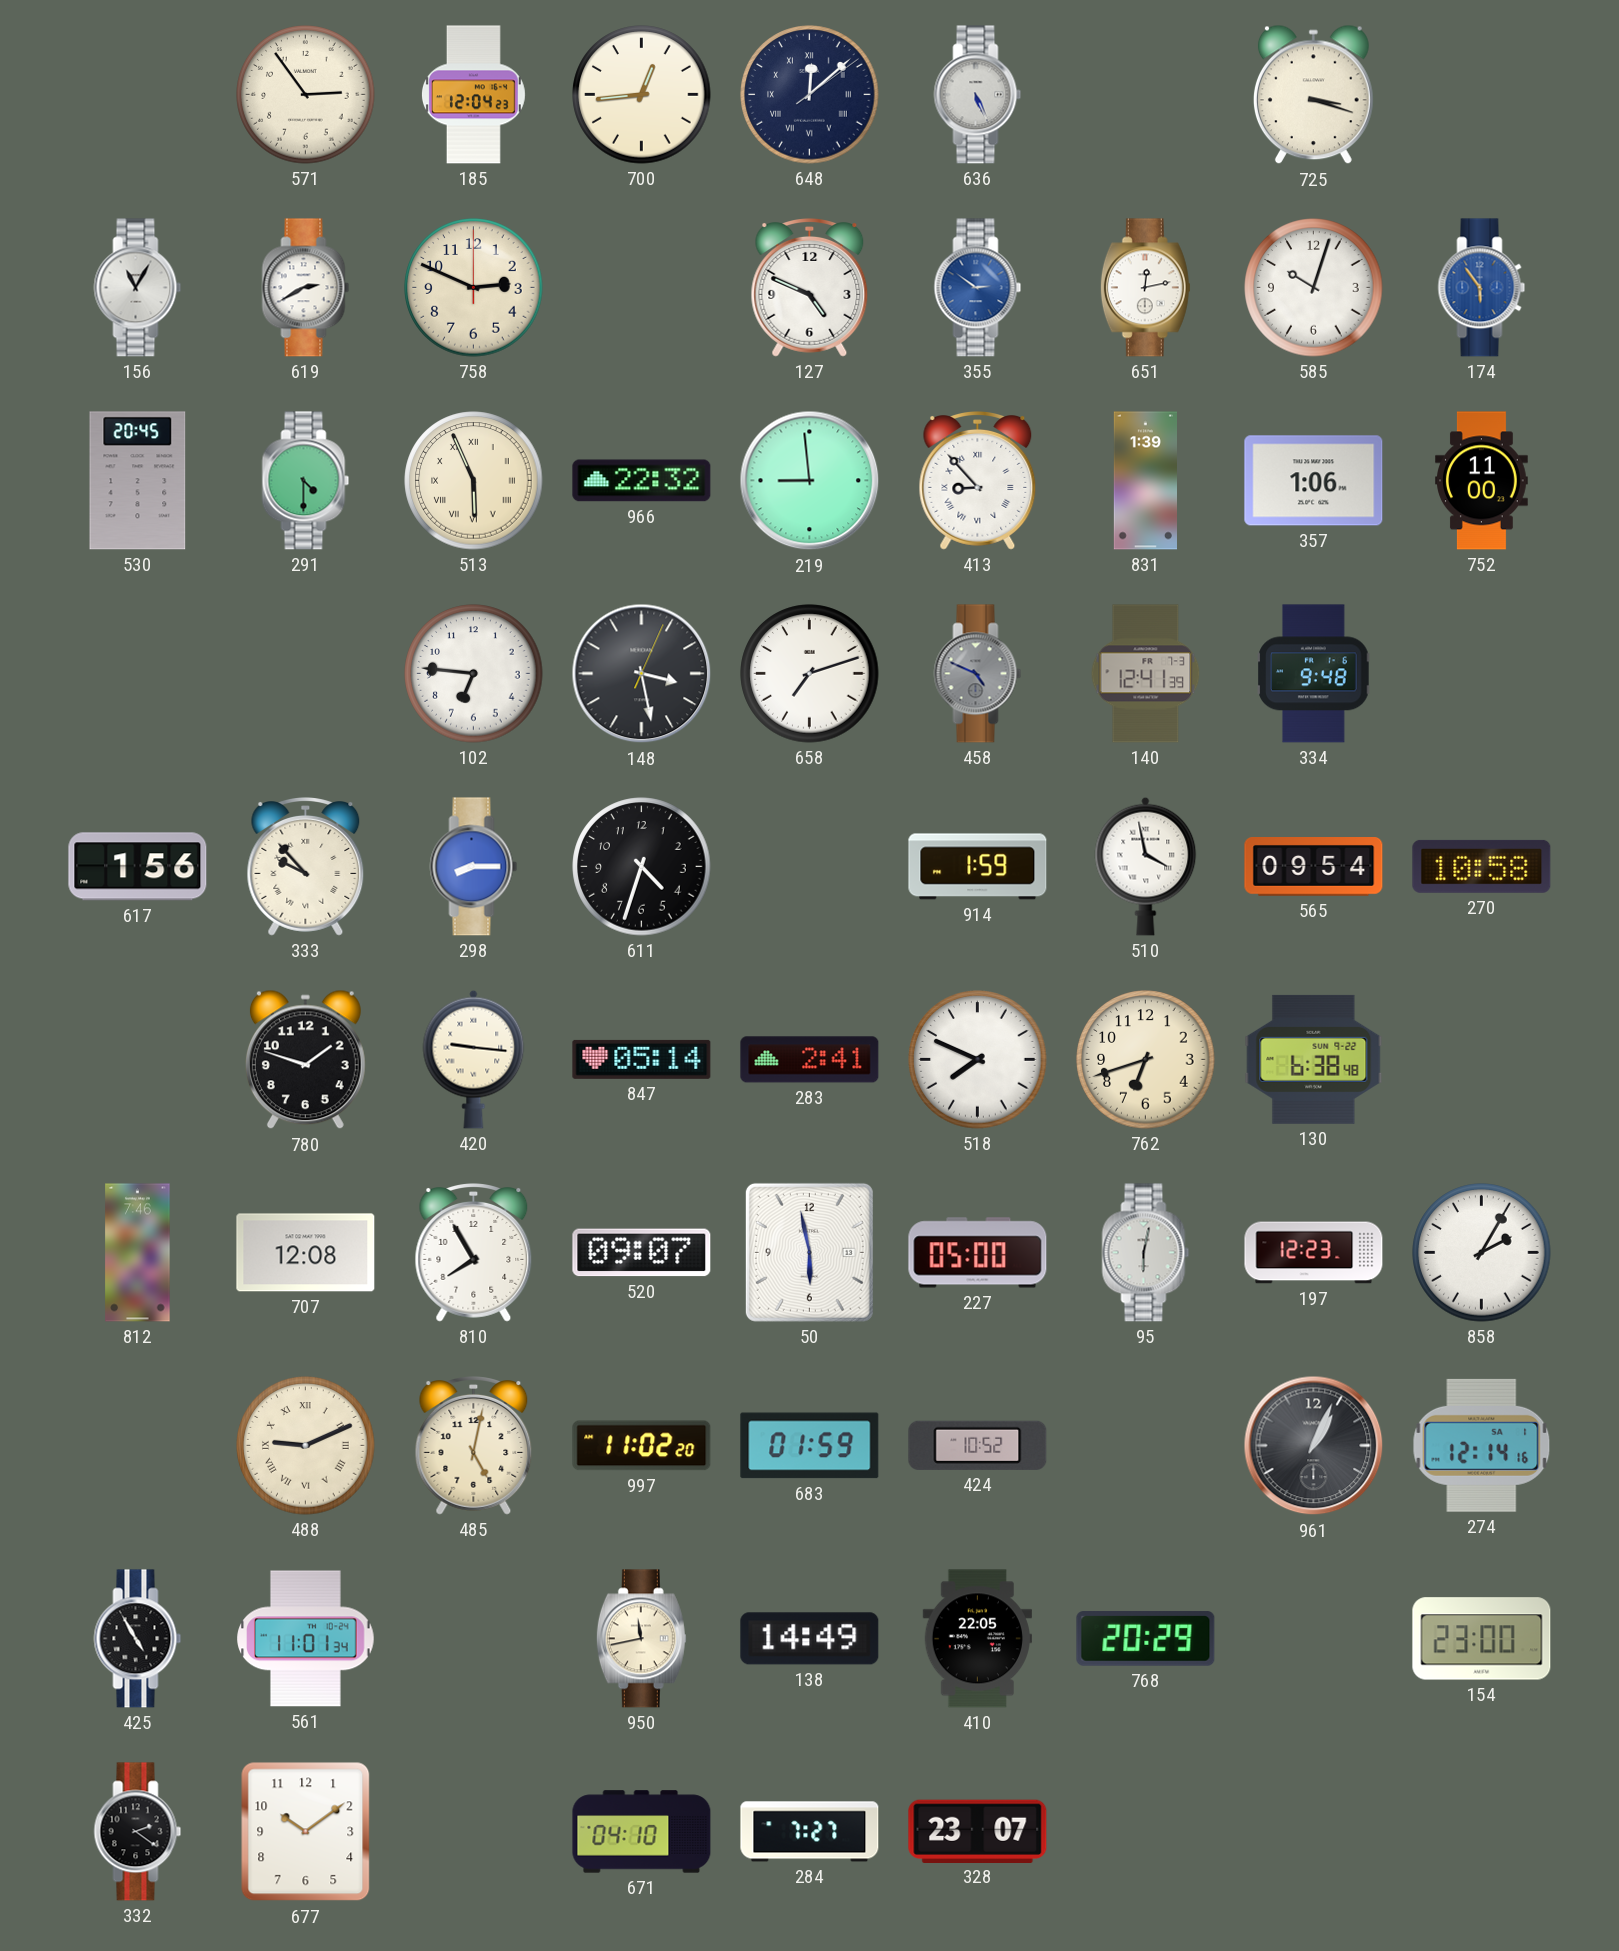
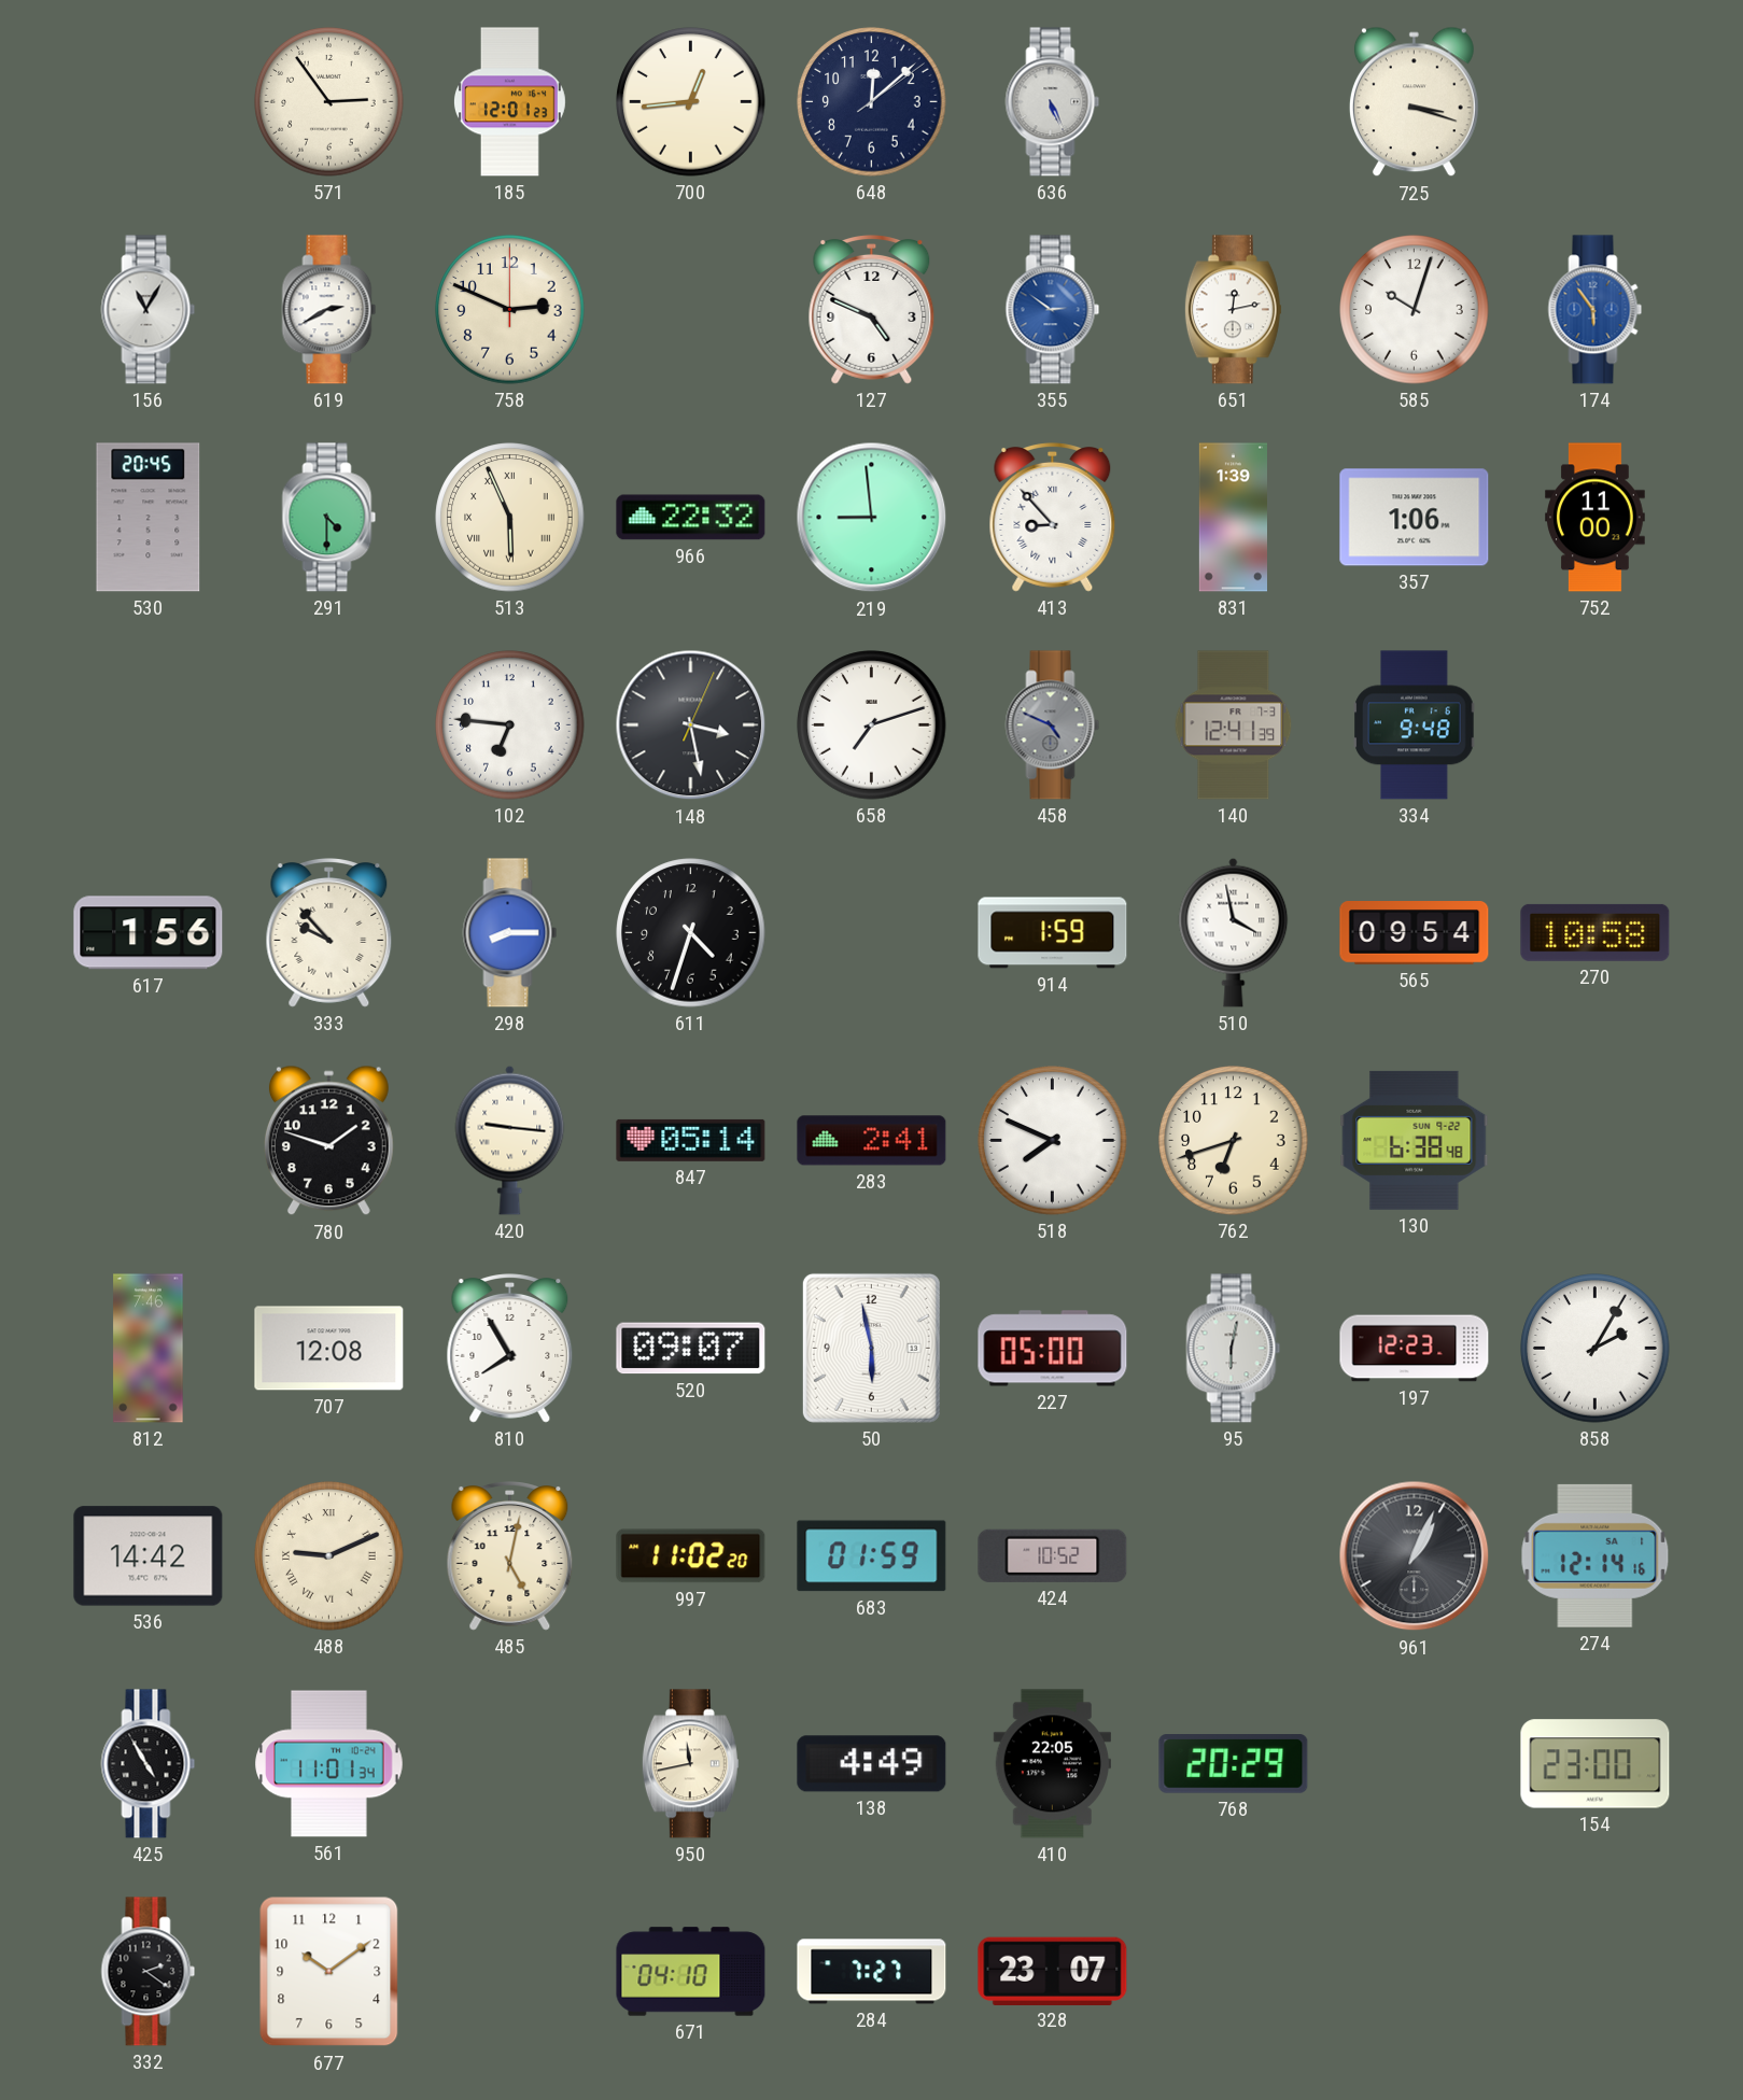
185: 12:04 -> 12:01 (509, 102)
648 numerals: Roman -> Arabic (872, 102)
536: none -> 14:42 (149, 1556)
138: 14:49 -> 4:49 (872, 1764)
